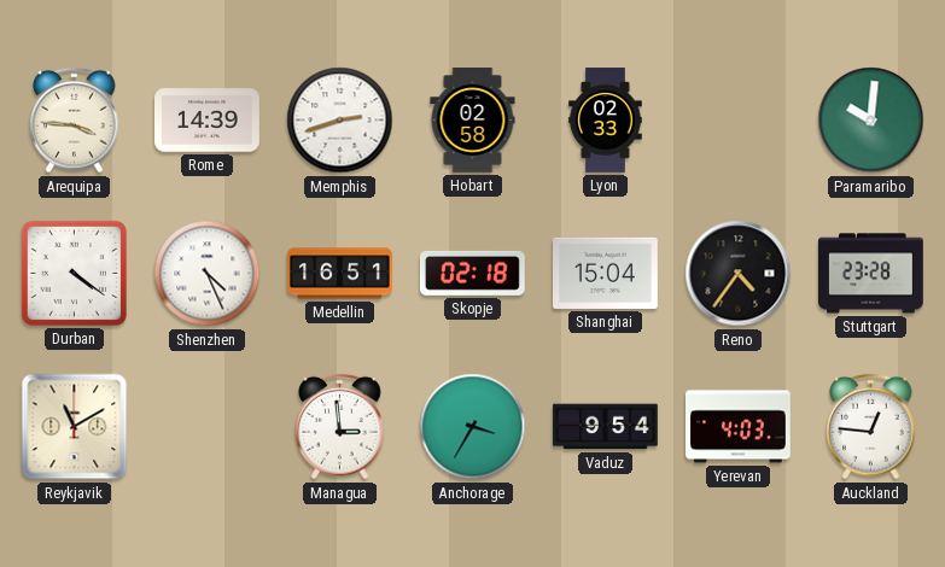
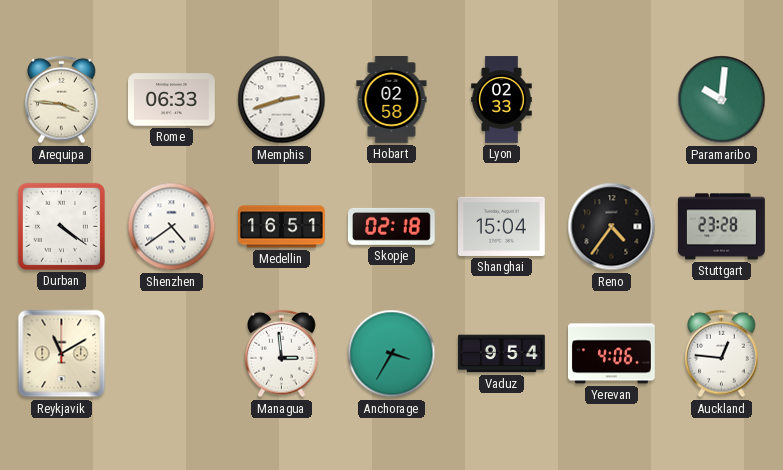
Rome: 14:39 -> 06:33 (172, 100)
Shenzhen: 4:26 -> 4:39 (172, 227)
Yerevan: 4:03 -> 4:06 (612, 354)
